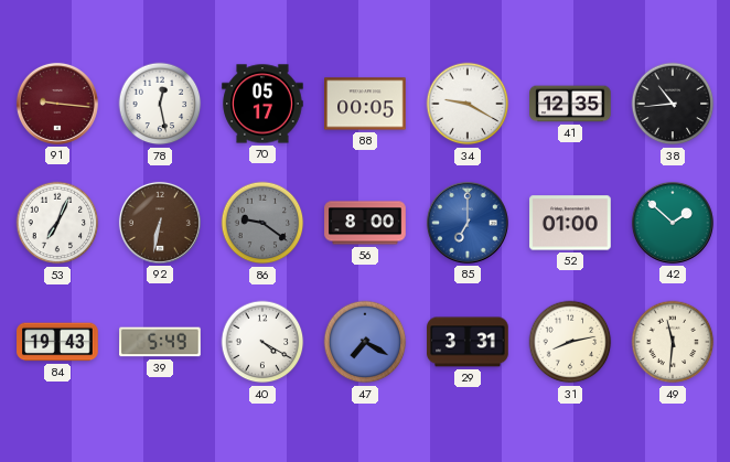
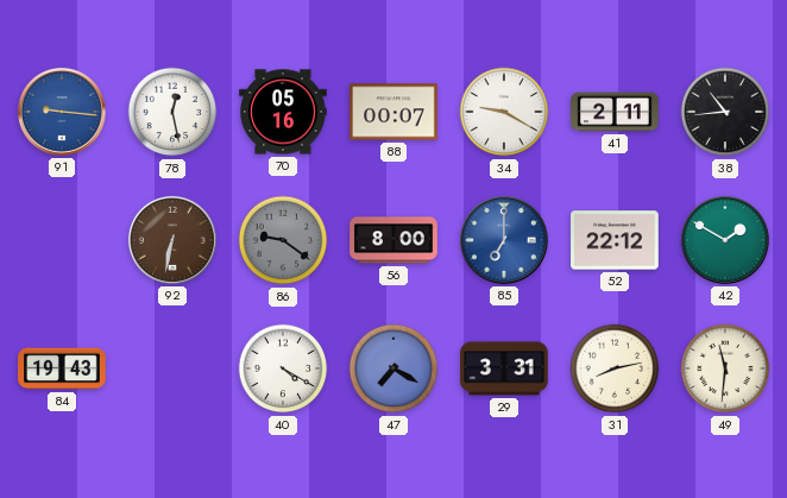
91 dial: burgundy -> blue (62, 112)
70: 05:17 -> 05:16 (283, 112)
88: 00:05 -> 00:07 (393, 112)
41: 12:35 -> 2:11 (615, 112)
53: 7:04 -> none (57, 223)
52: 01:00 -> 22:12 (615, 240)
42: 1:52 -> 1:50 (725, 240)
39: 5:49 -> none (160, 342)
